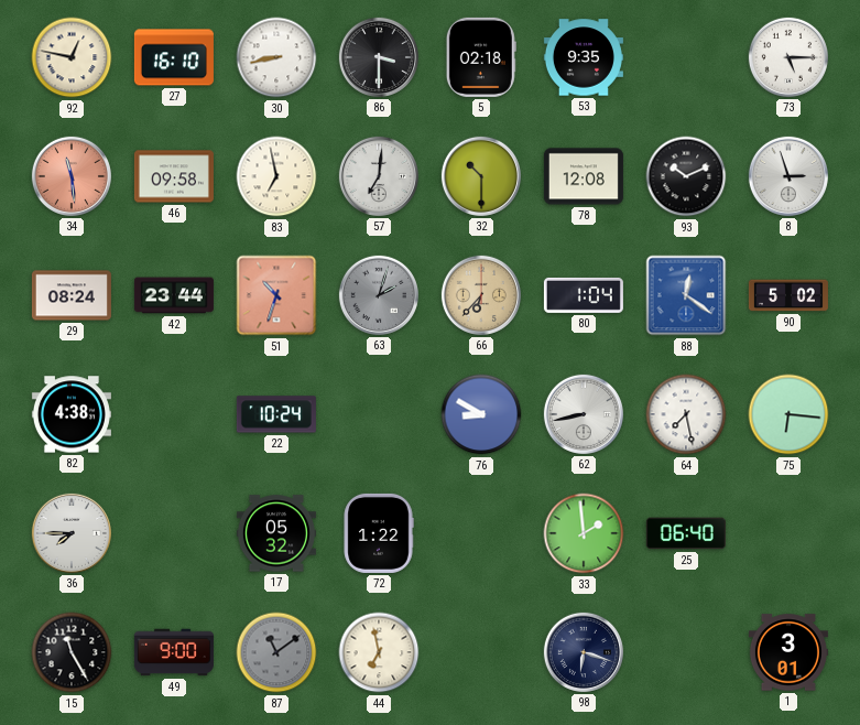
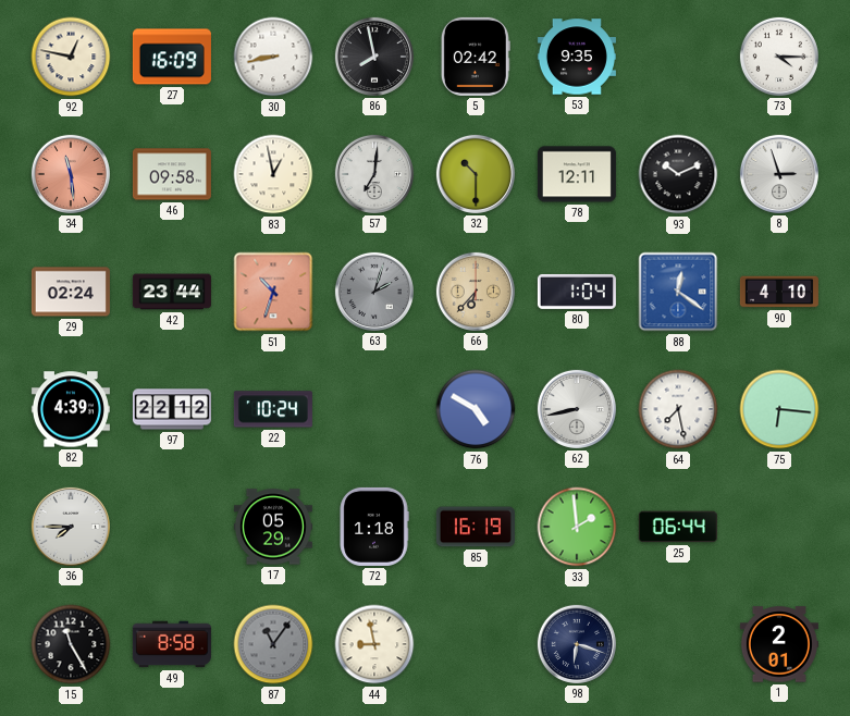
27: 16:10 -> 16:09 (172, 57)
86: 3:30 -> 7:58 (373, 57)
5: 02:18 -> 02:42 (476, 57)
73: 5:15 -> 4:15 (778, 57)
83: 6:58 -> 12:58 (273, 174)
78: 12:08 -> 12:11 (577, 174)
29: 08:24 -> 02:24 (71, 292)
90: 5:02 -> 4:10 (779, 292)
82: 4:38 -> 4:39 (71, 409)
97: none -> 22:12 (172, 409)
76: 8:50 -> 4:50 (476, 409)
17: 05:32 -> 05:29 (273, 527)
72: 1:22 -> 1:18 (374, 527)
85: none -> 16:19 (476, 527)
25: 06:40 -> 06:44 (678, 527)
49: 9:00 -> 8:58 (172, 644)
87: 11:09 -> 11:06 (273, 644)
44: 6:58 -> 8:58 (374, 644)
1: 3:01 -> 2:01 (779, 644)
